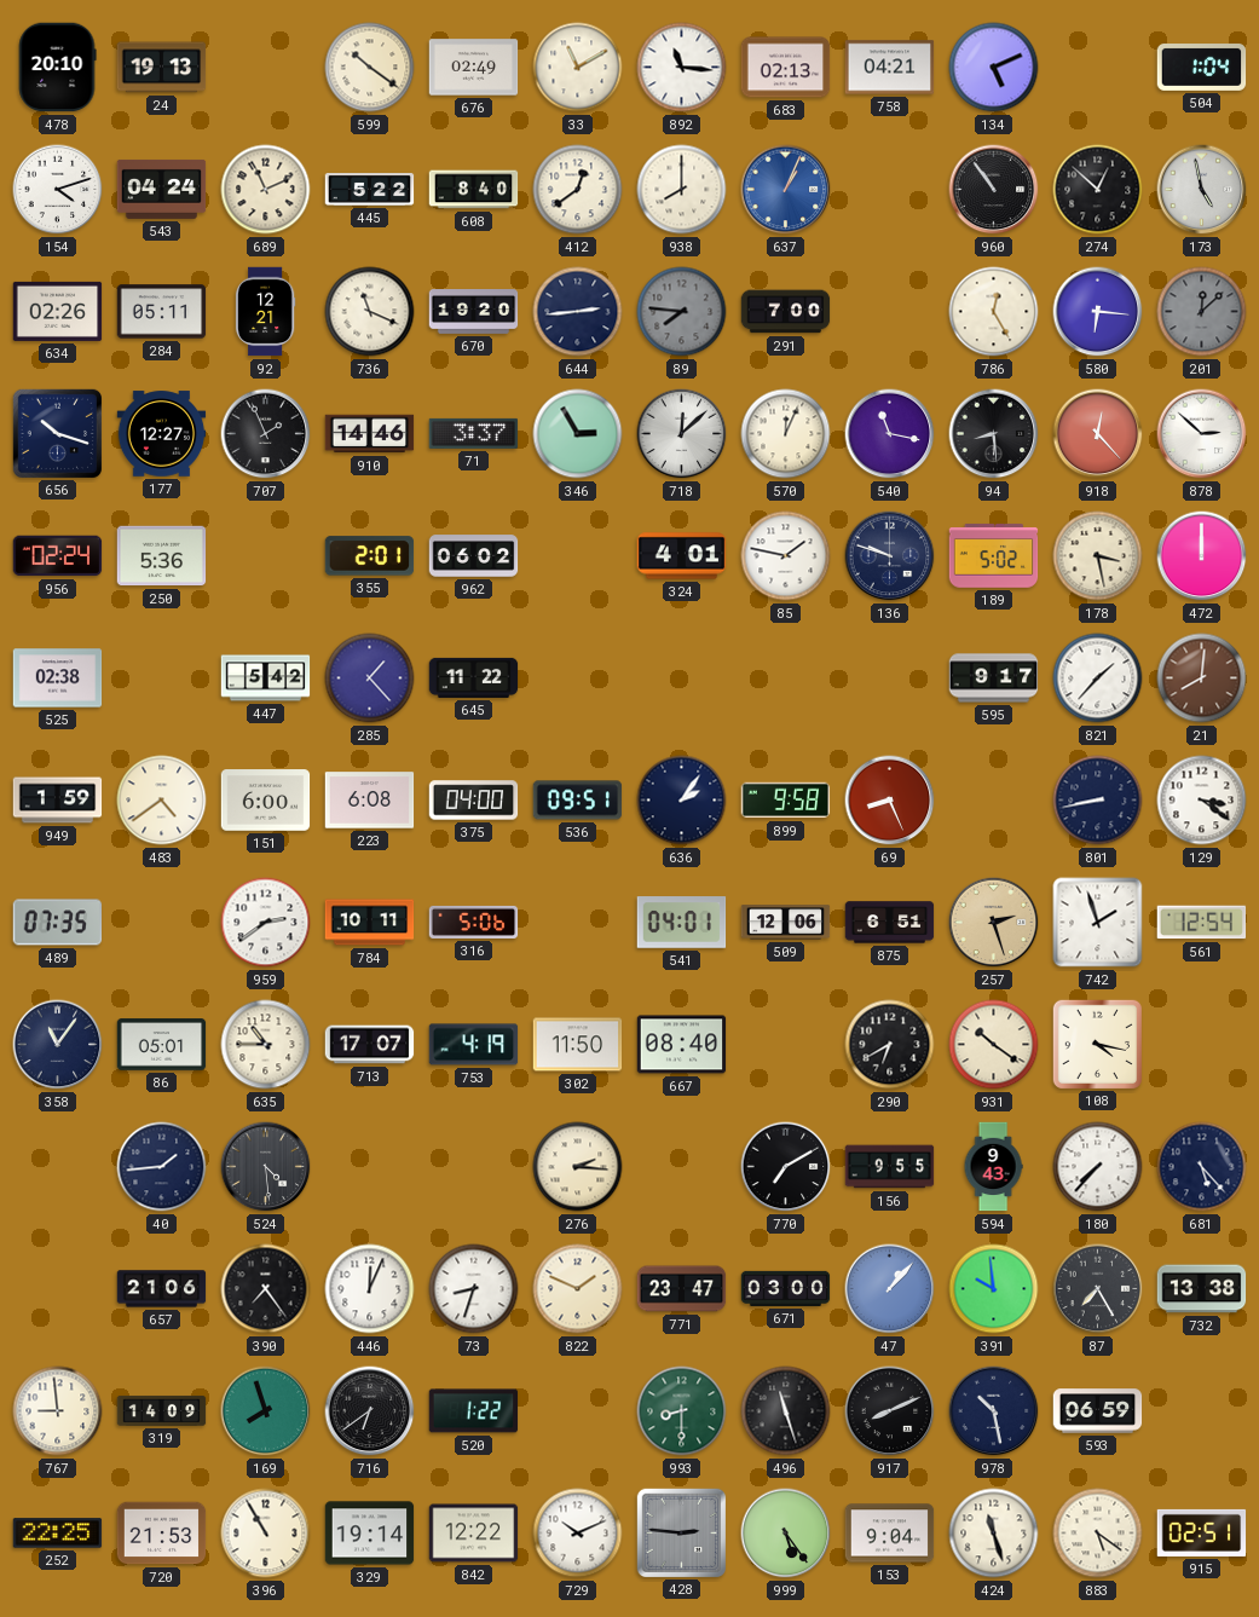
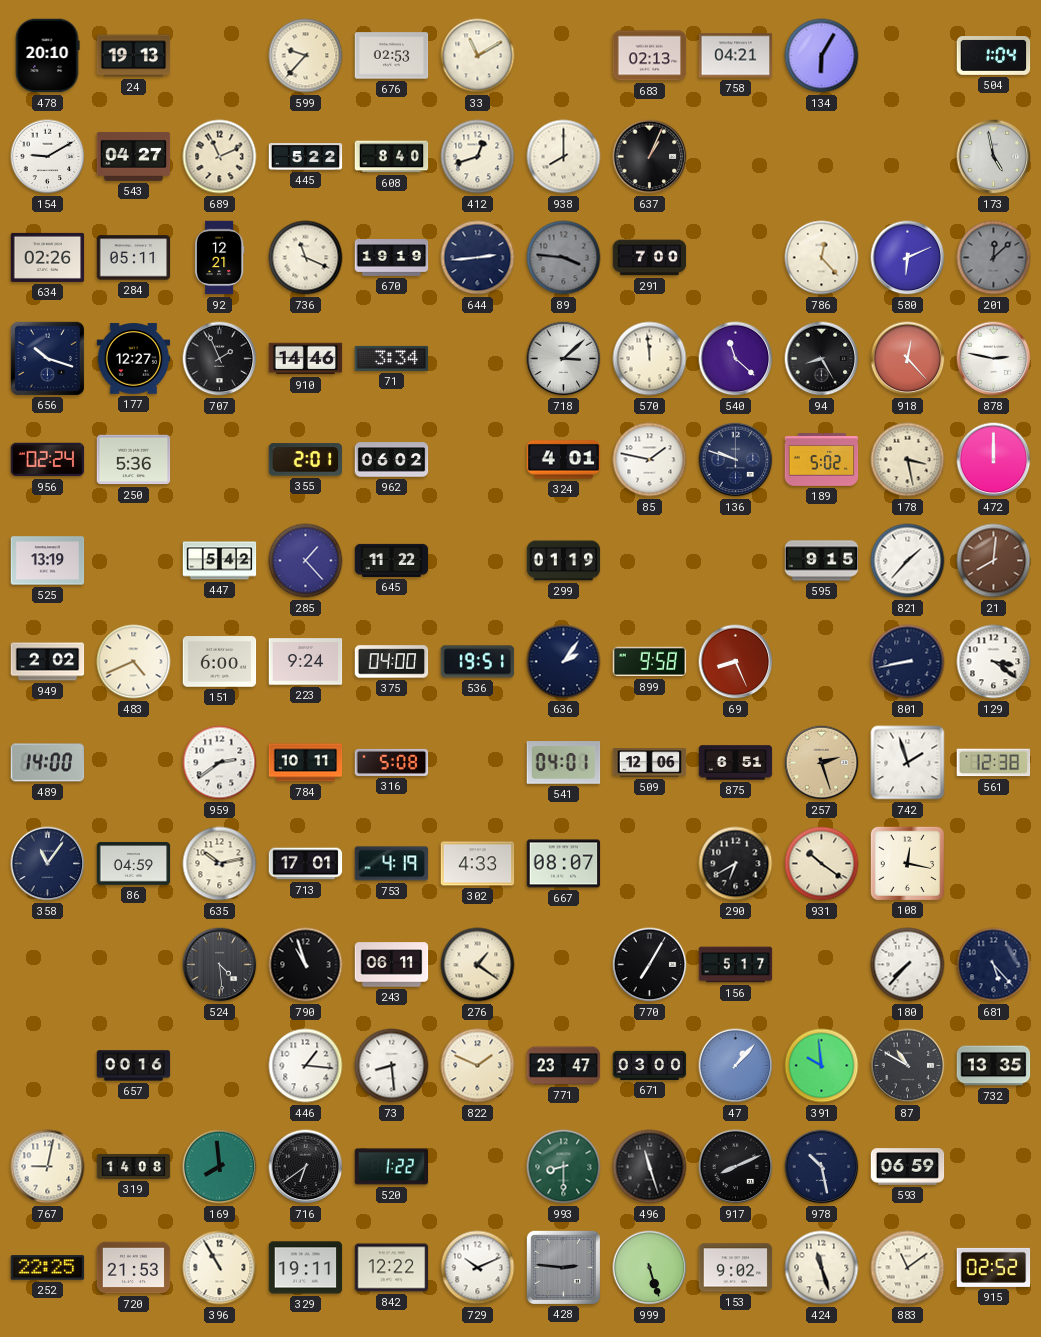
599: 10:21 -> 9:37 (306, 56)
676: 02:49 -> 02:53 (392, 56)
892: 11:16 -> none (682, 68)
134: 5:11 -> 6:05 (822, 56)
154: 4:12 -> 9:10 (48, 157)
543: 04:24 -> 04:27 (134, 156)
412: 12:39 -> 12:42 (478, 157)
637 dial: blue -> black (650, 157)
960: 10:54 -> none (994, 190)
274: 12:52 -> none (1098, 190)
670: 19:20 -> 19:19 (392, 258)
89: 7:46 -> 3:46 (564, 258)
786: 12:25 -> 12:23 (822, 258)
580: 6:16 -> 6:11 (908, 258)
71: 3:37 -> 3:34 (392, 358)
346: 2:55 -> none (578, 434)
718: 12:08 -> 3:08 (564, 359)
570: 12:04 -> 11:59 (650, 359)
540: 11:17 -> 11:22 (736, 359)
94: 8:29 -> 8:25 (822, 359)
878: 2:52 -> 2:47 (994, 359)
525: 02:38 -> 13:19 (48, 561)
299: none -> 01:19 (564, 561)
595: 9:17 -> 9:15 (822, 561)
949: 1:59 -> 2:02 (48, 662)
483: 4:39 -> 4:41 (134, 662)
223: 6:08 -> 9:24 (306, 662)
536: 09:51 -> 19:51 (478, 662)
489: 07:35 -> 14:00 (48, 763)
316: 5:06 -> 5:08 (392, 762)
561: 12:54 -> 12:38 (994, 763)
86: 05:01 -> 04:59 (134, 864)
635: 10:45 -> 10:13 (220, 864)
713: 17:07 -> 17:01 (306, 864)
302: 11:50 -> 4:33 (478, 864)
667: 08:40 -> 08:07 (564, 864)
108: 4:17 -> 12:17 (907, 863)
40: 1:44 -> none (162, 1167)
790: none -> 10:57 (306, 965)
243: none -> 06:11 (392, 965)
276: 2:16 -> 1:21 (478, 965)
770: 7:10 -> 7:05 (650, 965)
156: 9:55 -> 5:17 (736, 965)
594: 9:43 -> none (993, 1167)
657: 21:06 -> 00:16 (134, 1066)
390: 7:24 -> none (266, 1289)
446: 12:04 -> 1:16 (306, 1066)
73: 8:33 -> 8:29 (392, 1066)
87: 7:25 -> 10:50 (908, 1066)
732: 13:38 -> 13:35 (994, 1066)
767: 8:59 -> 9:02 (48, 1167)
319: 14:09 -> 14:08 (134, 1166)
169: 7:57 -> 7:59 (220, 1167)
329: 19:14 -> 19:11 (306, 1268)
999: 5:24 -> 5:27 (650, 1268)
153: 9:04 -> 9:02 (736, 1268)
883: 5:21 -> 11:09 (908, 1268)
915: 02:51 -> 02:52 (994, 1267)
